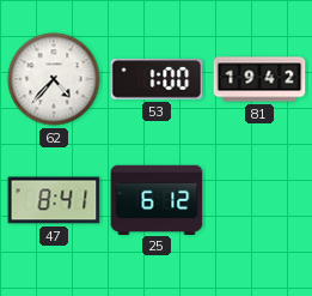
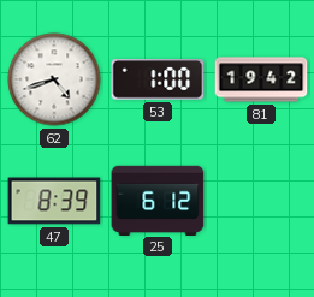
62: 4:37 -> 4:42 (54, 79)
47: 8:41 -> 8:39 (54, 201)
